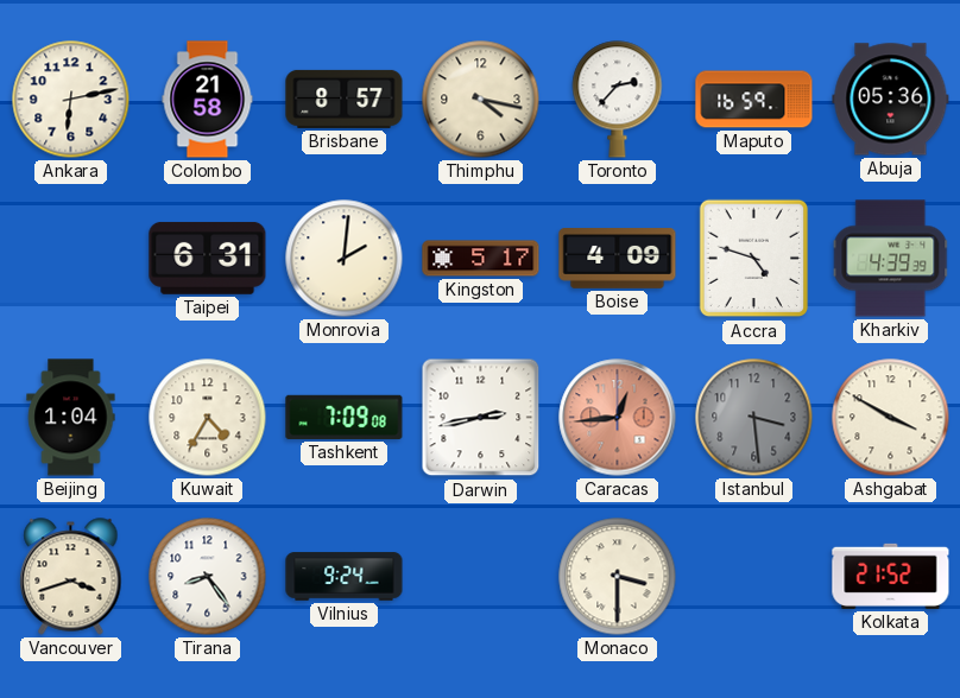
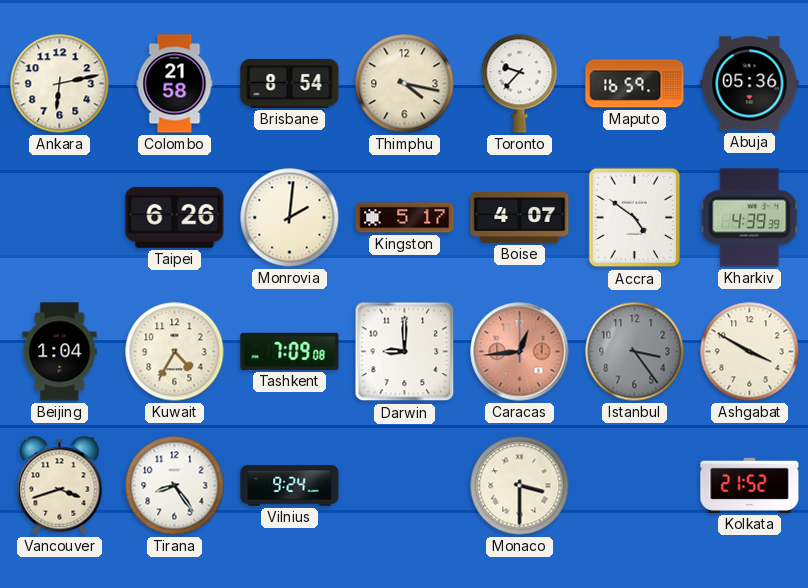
Brisbane: 8:57 -> 8:54 (290, 83)
Toronto: 2:37 -> 9:37 (520, 84)
Taipei: 6:31 -> 6:26 (175, 217)
Boise: 4:09 -> 4:07 (520, 218)
Accra: 4:48 -> 4:51 (635, 218)
Darwin: 2:43 -> 9:00 (405, 352)
Istanbul: 3:29 -> 3:24 (635, 352)
